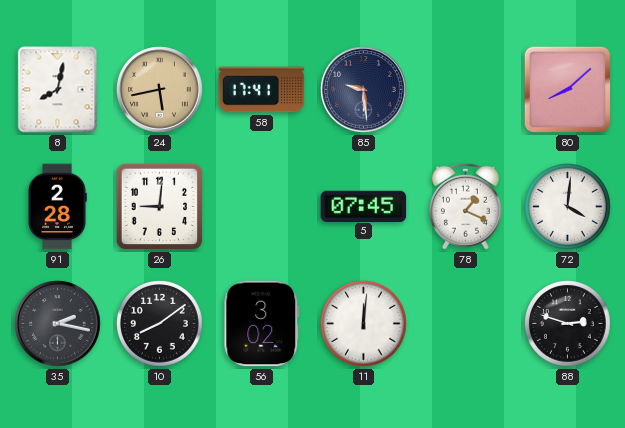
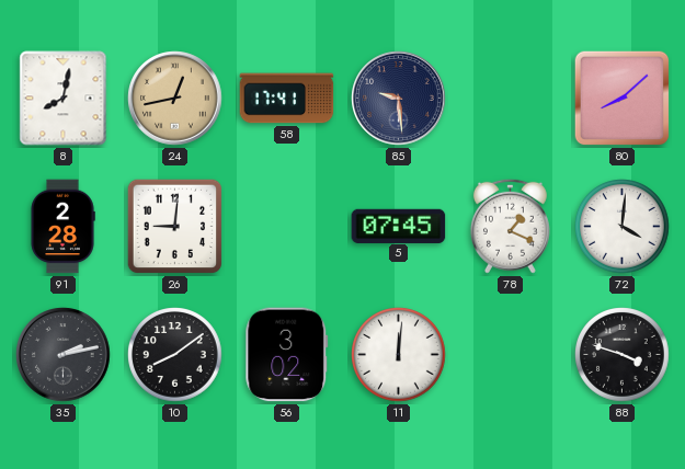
24: 5:43 -> 12:43 (175, 99)
35: 2:17 -> 2:13 (64, 355)
88: 2:48 -> 3:48 (623, 355)
